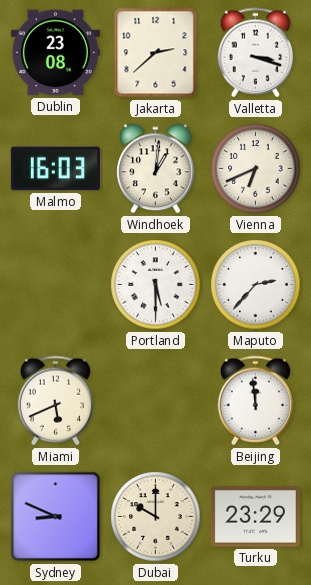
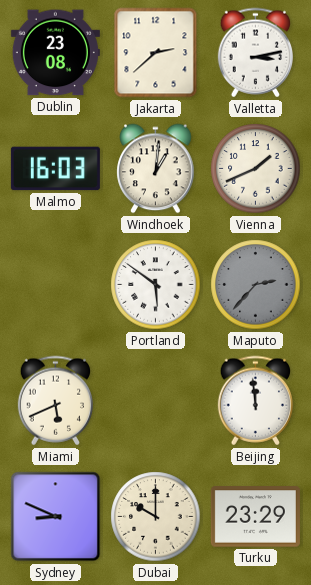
Valletta: 3:18 -> 3:13 (255, 53)
Vienna: 6:41 -> 1:41 (256, 169)
Portland: 5:30 -> 5:51 (156, 285)
Maputo dial: white -> grey (256, 285)
